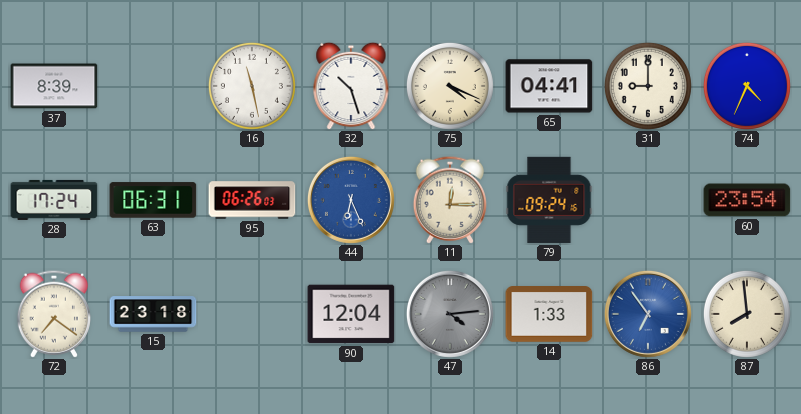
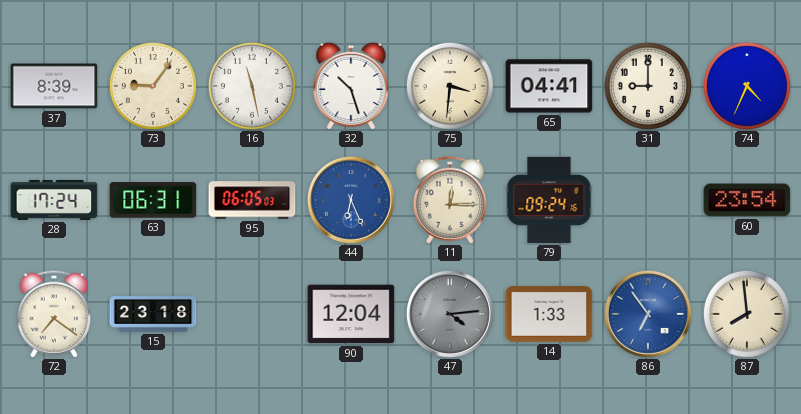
73: none -> 9:06 (153, 86)
75: 4:19 -> 3:31 (450, 86)
95: 06:26 -> 06:05 (252, 200)
